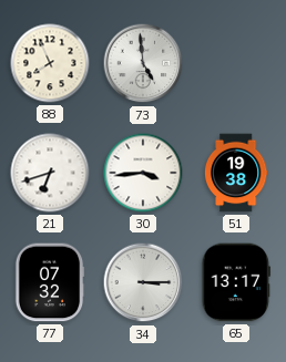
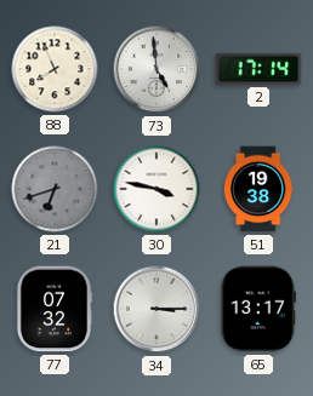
2: none -> 17:14 (258, 69)
21 dial: white -> grey (55, 189)
30: 3:44 -> 3:47 (156, 189)
